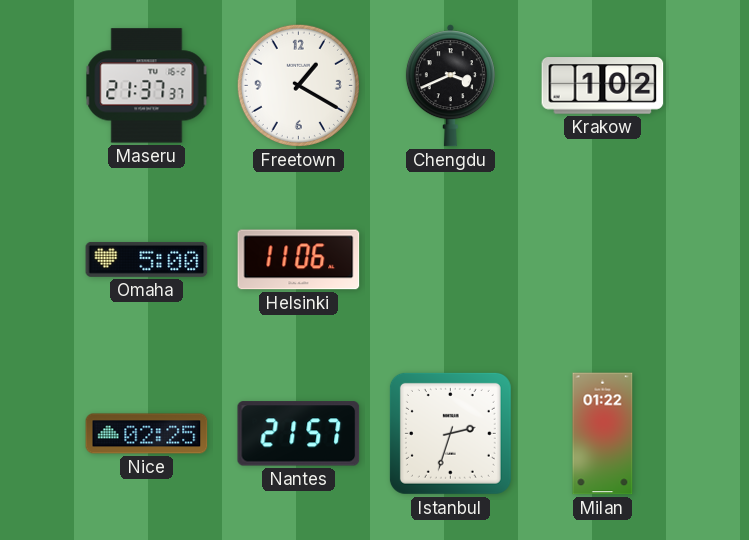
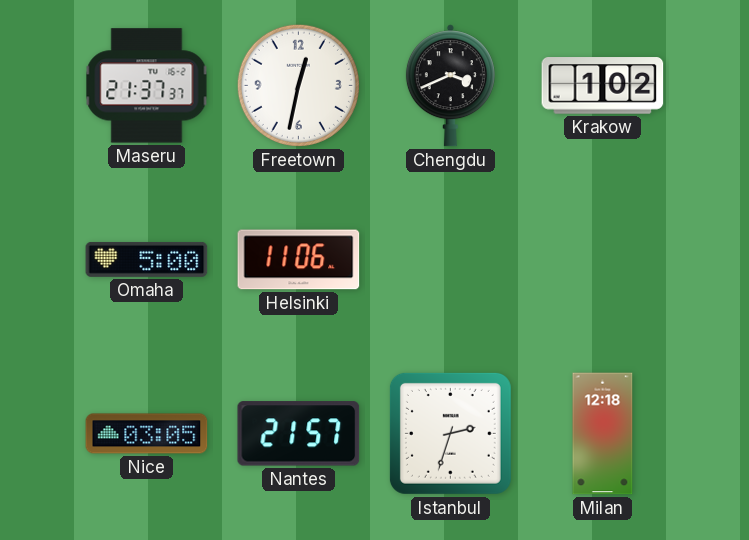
Freetown: 1:20 -> 12:32 (298, 85)
Nice: 02:25 -> 03:05 (147, 434)
Milan: 01:22 -> 12:18 (603, 434)
